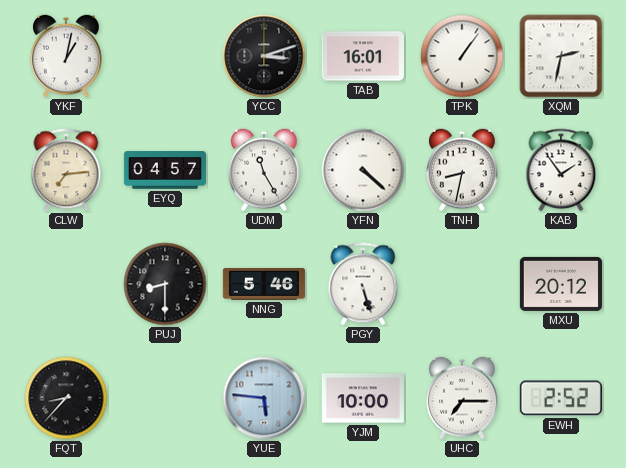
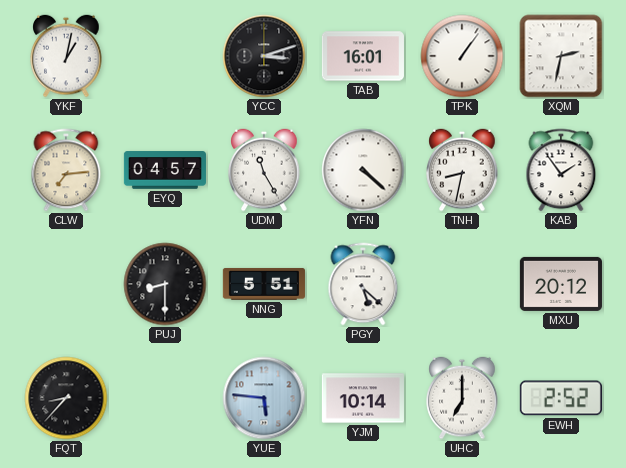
NNG: 5:46 -> 5:51 (264, 284)
PGY: 5:27 -> 5:22 (363, 284)
YJM: 10:00 -> 10:14 (363, 398)
UHC: 7:15 -> 7:00 (462, 398)
